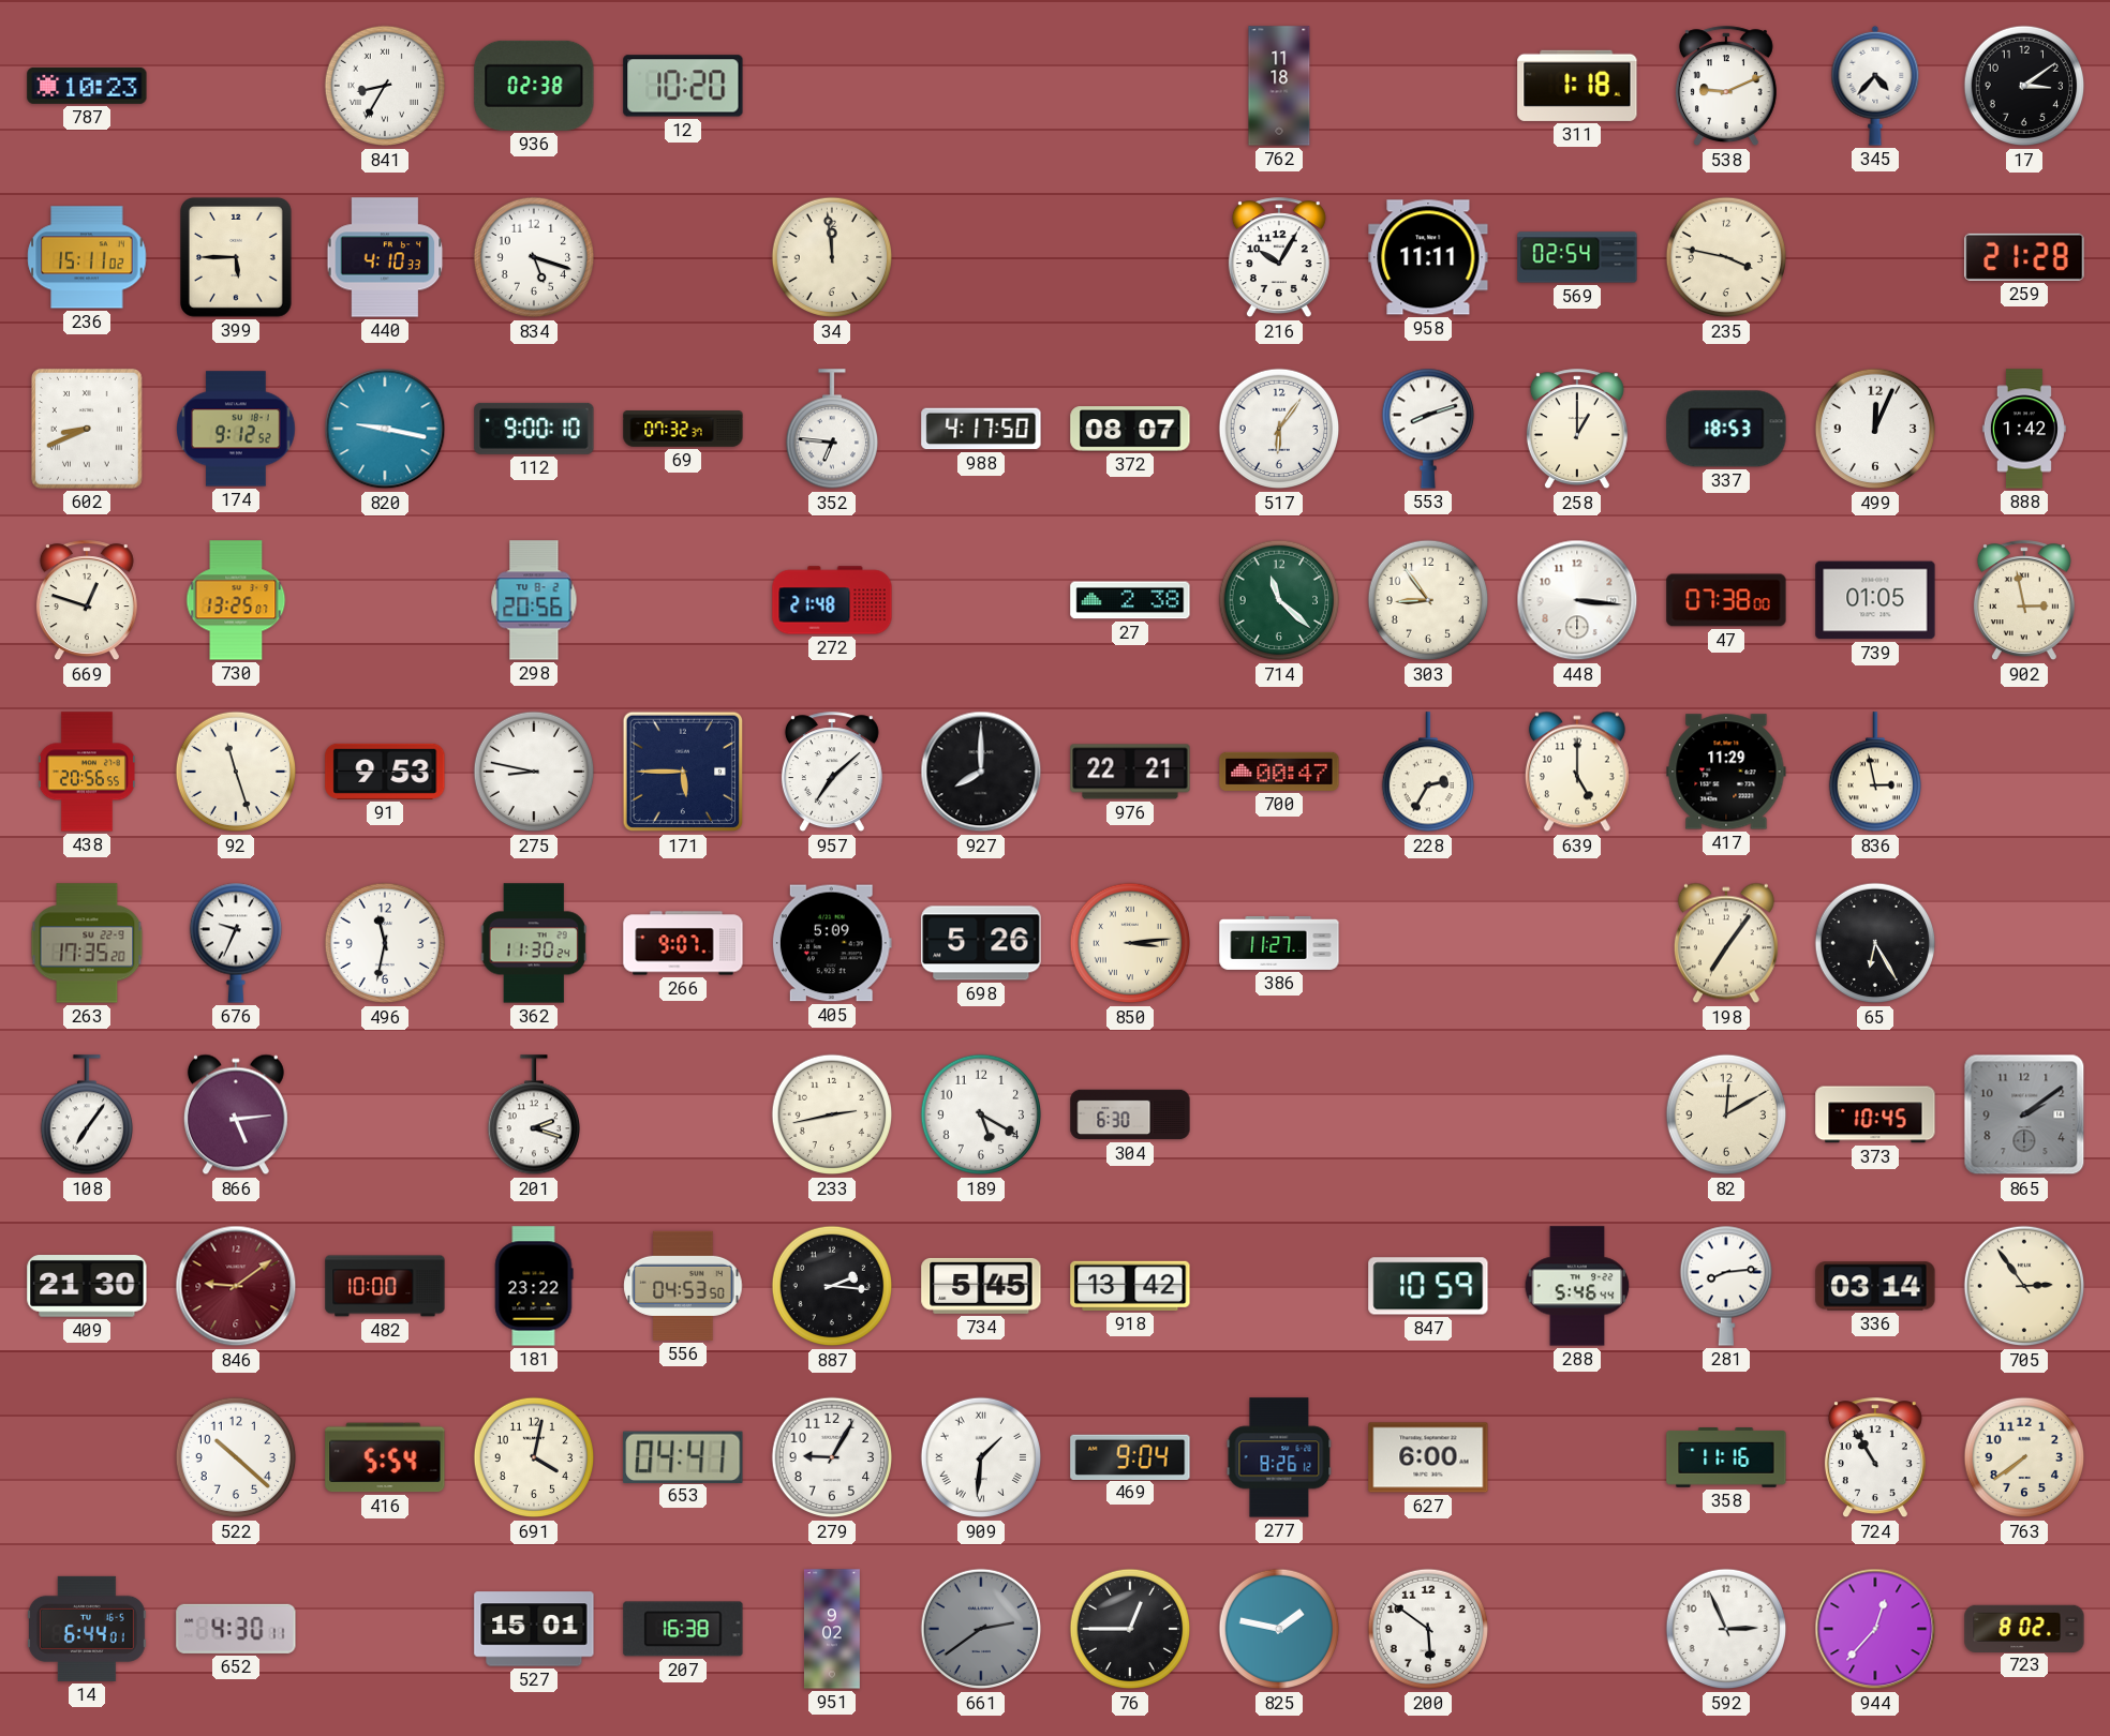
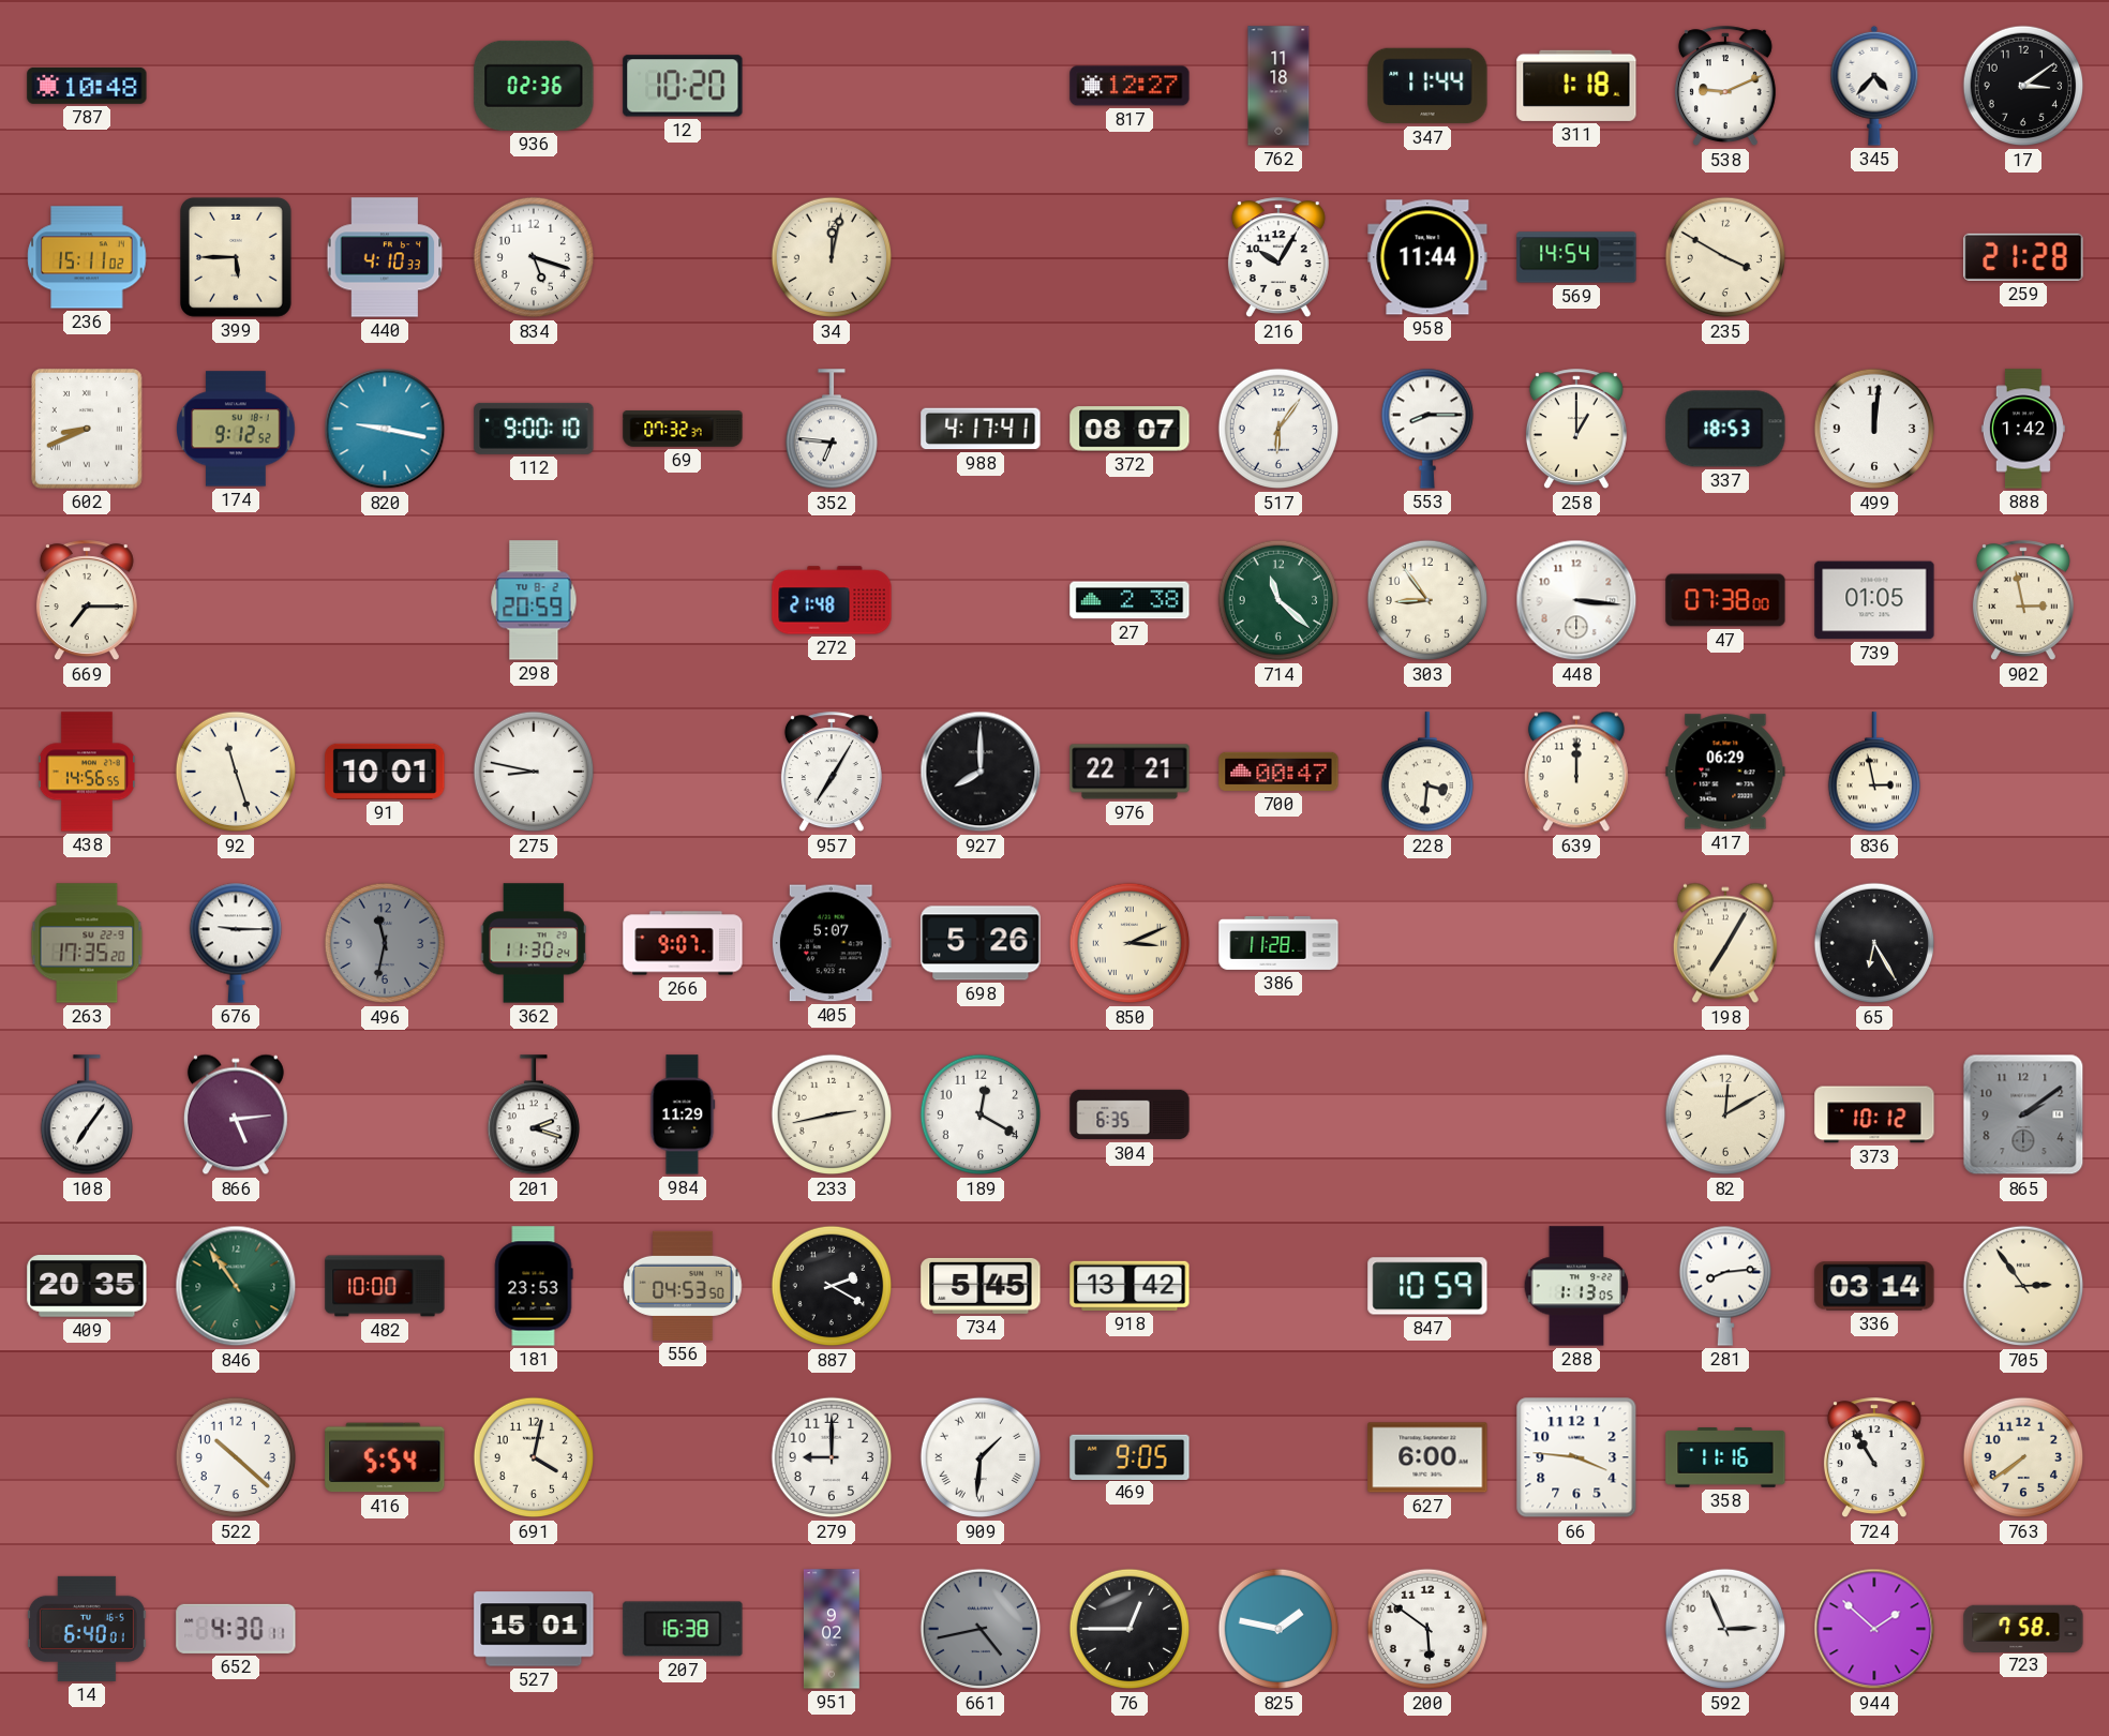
787: 10:23 -> 10:48 (87, 86)
841: 8:35 -> none (385, 86)
936: 02:38 -> 02:36 (534, 86)
817: none -> 12:27 (1130, 86)
347: none -> 11:44 (1427, 86)
34: 11:59 -> 12:02 (832, 257)
958: 11:11 -> 11:44 (1427, 257)
569: 02:54 -> 14:54 (1576, 257)
235: 3:47 -> 3:50 (1725, 257)
988: 4:17:50 -> 4:17:41 (981, 429)
553: 8:12 -> 8:15 (1426, 429)
499: 12:04 -> 12:01 (1874, 429)
669: 12:48 -> 7:15 (87, 601)
730: 13:25 -> none (236, 600)
298: 20:56 -> 20:59 (534, 600)
438: 20:56 -> 14:56 (87, 772)
91: 9:53 -> 10:01 (385, 772)
171: 5:45 -> none (683, 772)
957: 7:08 -> 7:05 (832, 773)
228: 2:35 -> 3:31 (1426, 773)
639: 5:00 -> 12:00 (1576, 772)
417: 11:29 -> 06:29 (1725, 772)
676: 9:34 -> 9:15 (235, 943)
496 dial: white -> grey (385, 943)
405: 5:09 -> 5:07 (832, 943)
850: 3:14 -> 3:11 (1130, 943)
386: 11:27 -> 11:28 (1278, 944)
198: 7:06 -> 7:05 (1725, 943)
984: none -> 11:29 (683, 1114)
189: 5:20 -> 12:20 (981, 1114)
304: 6:30 -> 6:35 (1130, 1114)
373: 10:45 -> 10:12 (1874, 1114)
409: 21:30 -> 20:35 (87, 1287)
846: 9:09 -> 10:54 (236, 1286)
846 dial: burgundy -> green (236, 1286)
181: 23:22 -> 23:53 (534, 1286)
887: 2:16 -> 2:20 (832, 1286)
288: 5:46 -> 1:13 (1576, 1286)
653: 04:41 -> none (683, 1456)
279: 9:05 -> 9:00 (832, 1457)
469: 9:04 -> 9:05 (1130, 1456)
277: 8:26 -> none (1279, 1457)
66: none -> 3:46 (1576, 1457)
14: 6:44 -> 6:40 (87, 1629)
661: 2:39 -> 4:43 (981, 1629)
944: 12:37 -> 1:52 (1874, 1629)
723: 8:02 -> 7:58 (2023, 1628)
